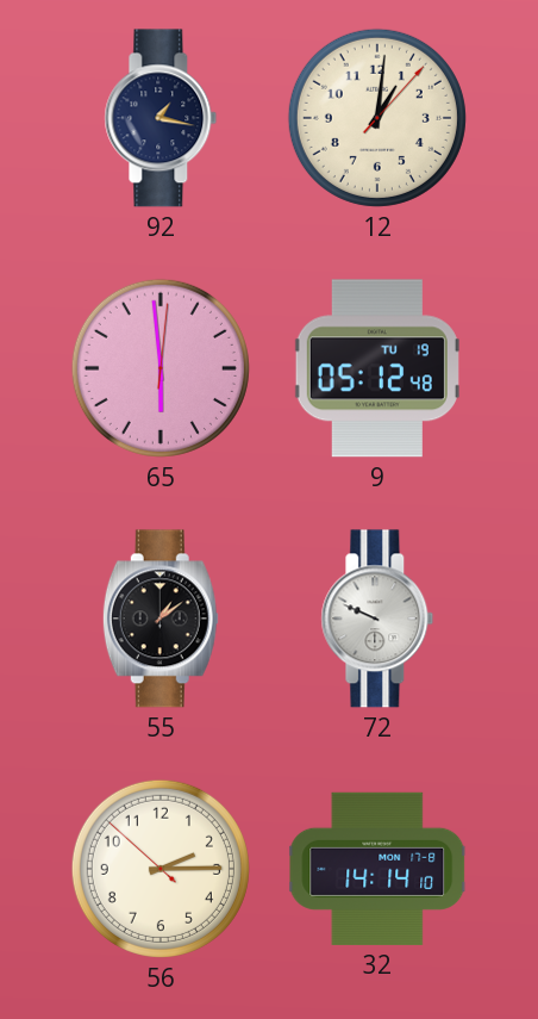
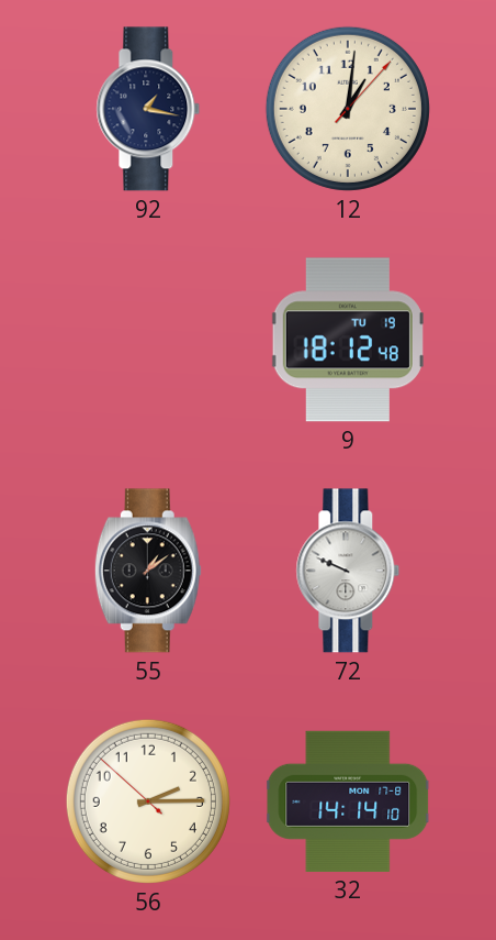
65: 5:59 -> none (161, 368)
9: 05:12 -> 18:12 (348, 340)
